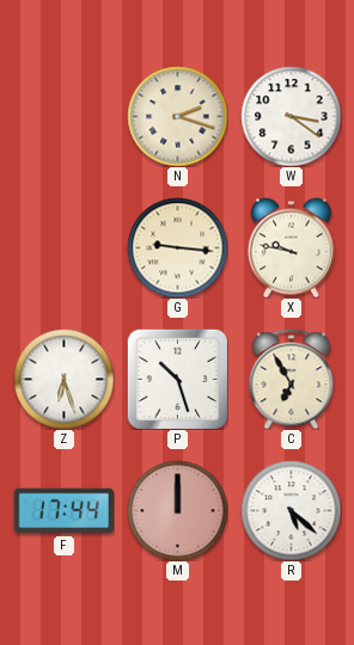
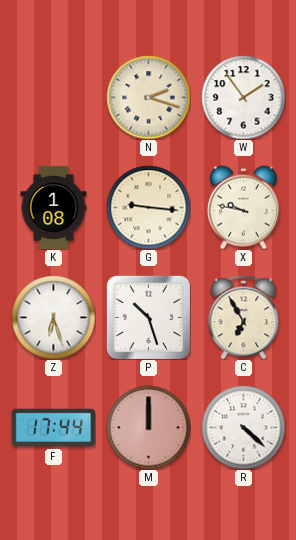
W: 3:21 -> 1:54 (243, 97)
K: none -> 1:08 (54, 207)
R: 5:22 -> 4:22 (243, 427)
